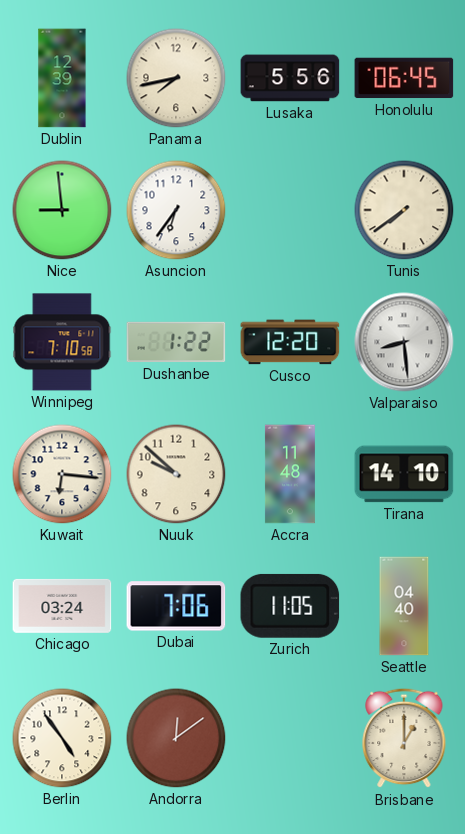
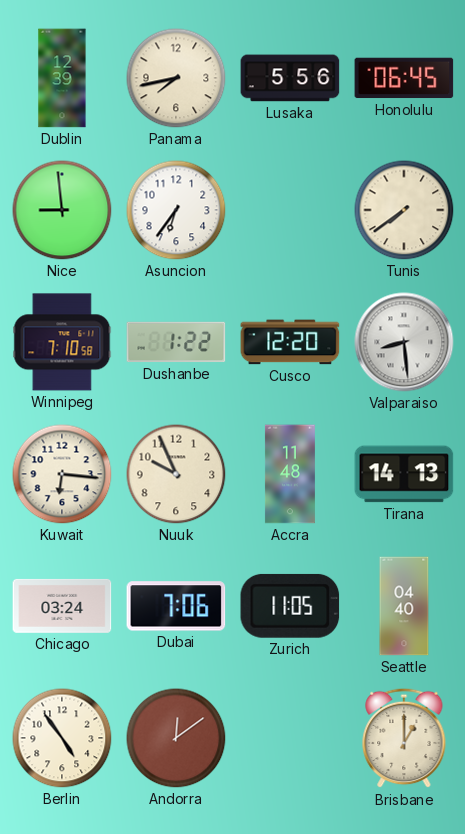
Nuuk: 9:52 -> 9:56 (176, 474)
Tirana: 14:10 -> 14:13 (404, 474)
